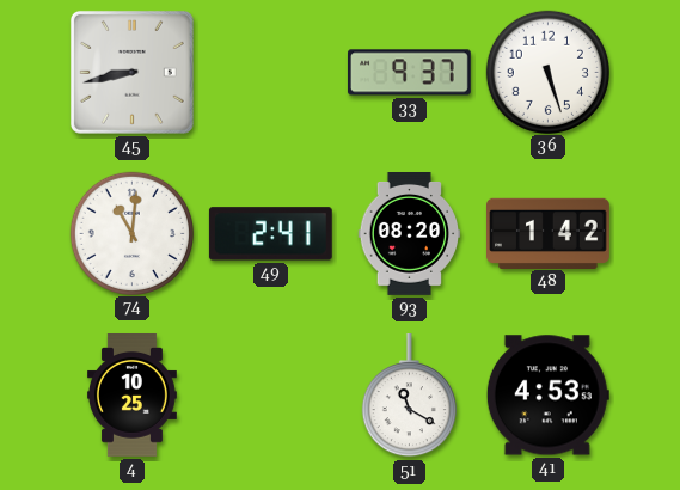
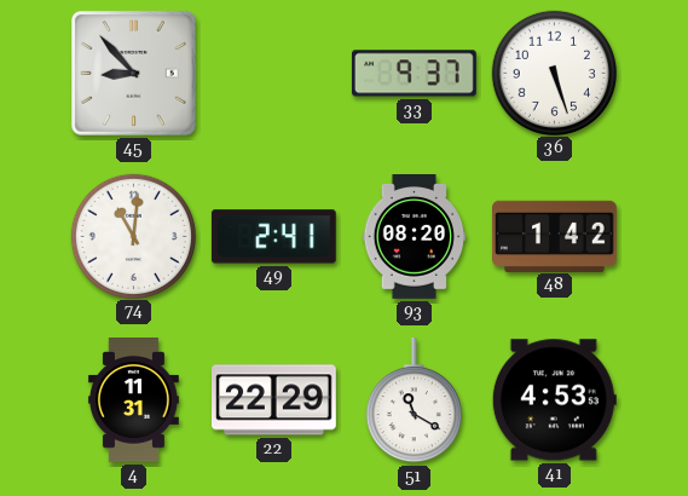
45: 8:43 -> 8:53 (133, 73)
4: 10:25 -> 11:31 (133, 400)
22: none -> 22:29 (274, 400)
